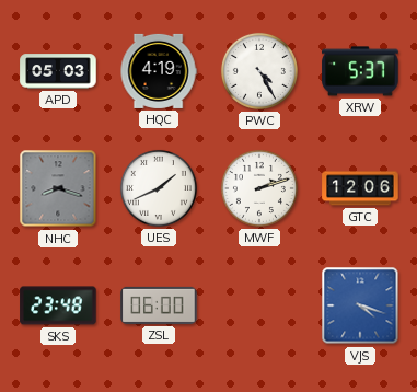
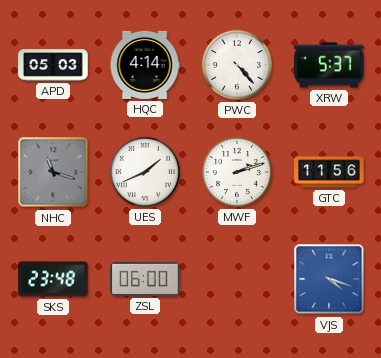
HQC: 4:19 -> 4:14 (145, 65)
PWC: 4:25 -> 4:23 (237, 65)
NHC: 8:18 -> 11:18 (53, 172)
GTC: 12:06 -> 11:56 (329, 172)
